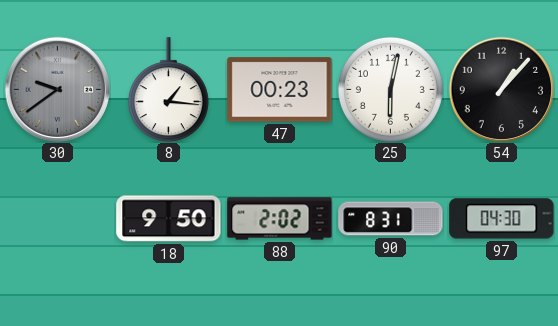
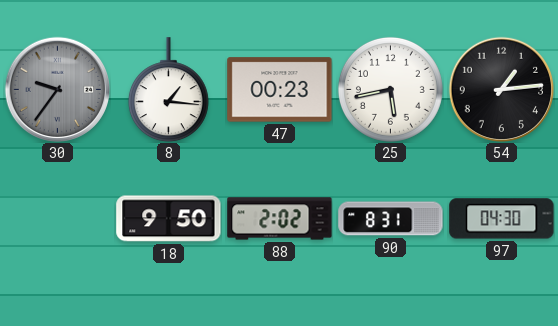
30: 9:39 -> 9:36 (57, 89)
25: 6:02 -> 5:43 (390, 89)
54: 1:07 -> 1:14 (501, 89)
